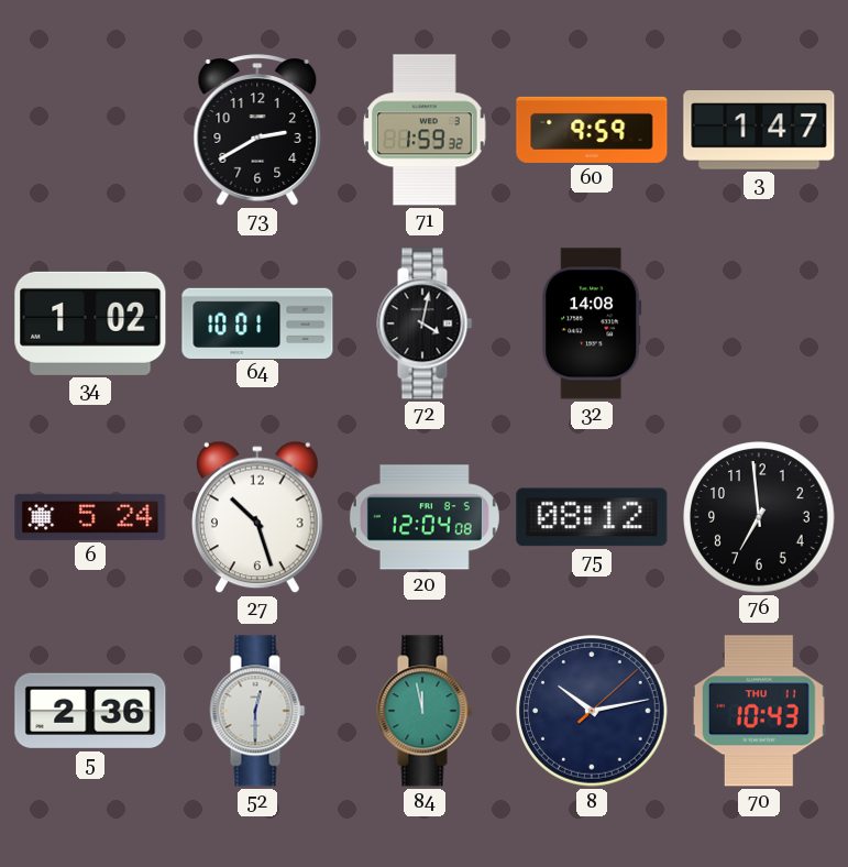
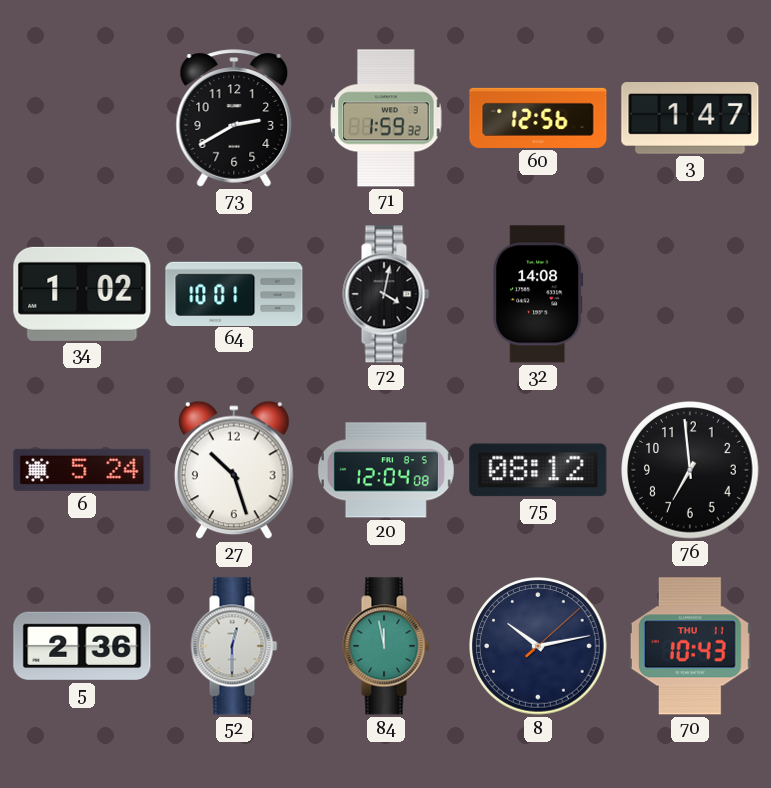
60: 9:59 -> 12:56 (538, 118)
